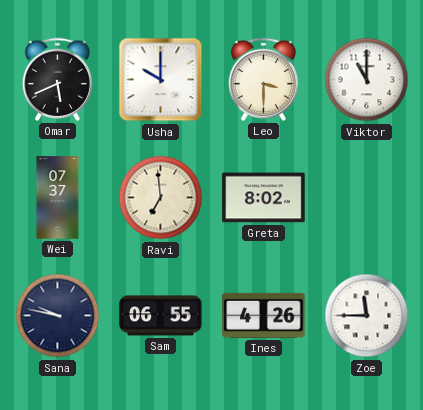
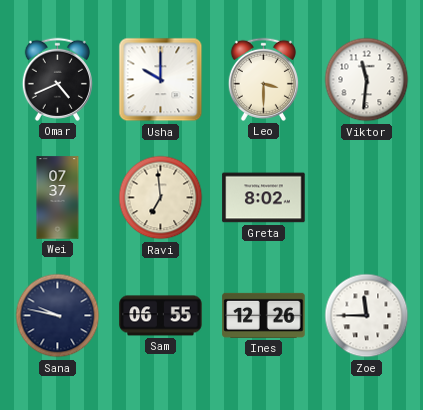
Omar: 5:41 -> 4:41 (57, 79)
Viktor: 11:00 -> 11:31 (367, 80)
Ines: 4:26 -> 12:26 (264, 315)
